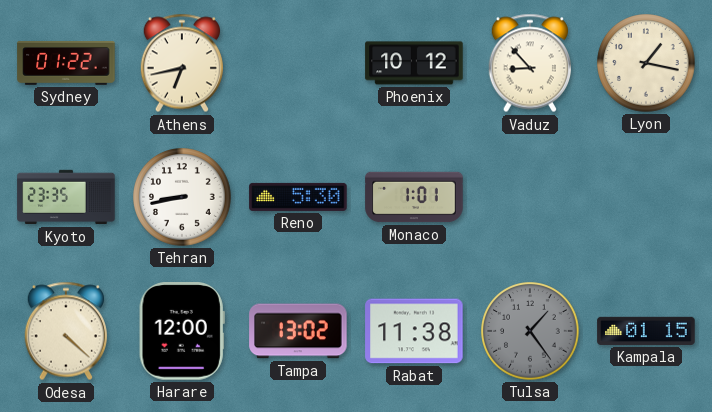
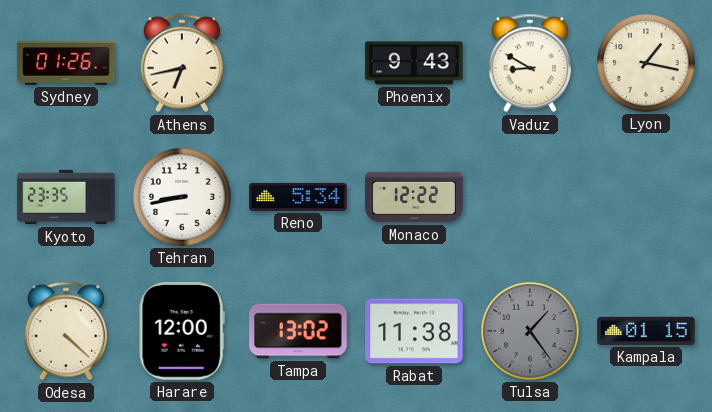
Sydney: 01:22 -> 01:26 (66, 63)
Phoenix: 10:12 -> 9:43 (414, 63)
Vaduz: 8:53 -> 8:50 (529, 63)
Reno: 5:30 -> 5:34 (298, 197)
Monaco: 1:01 -> 12:22 (414, 197)
